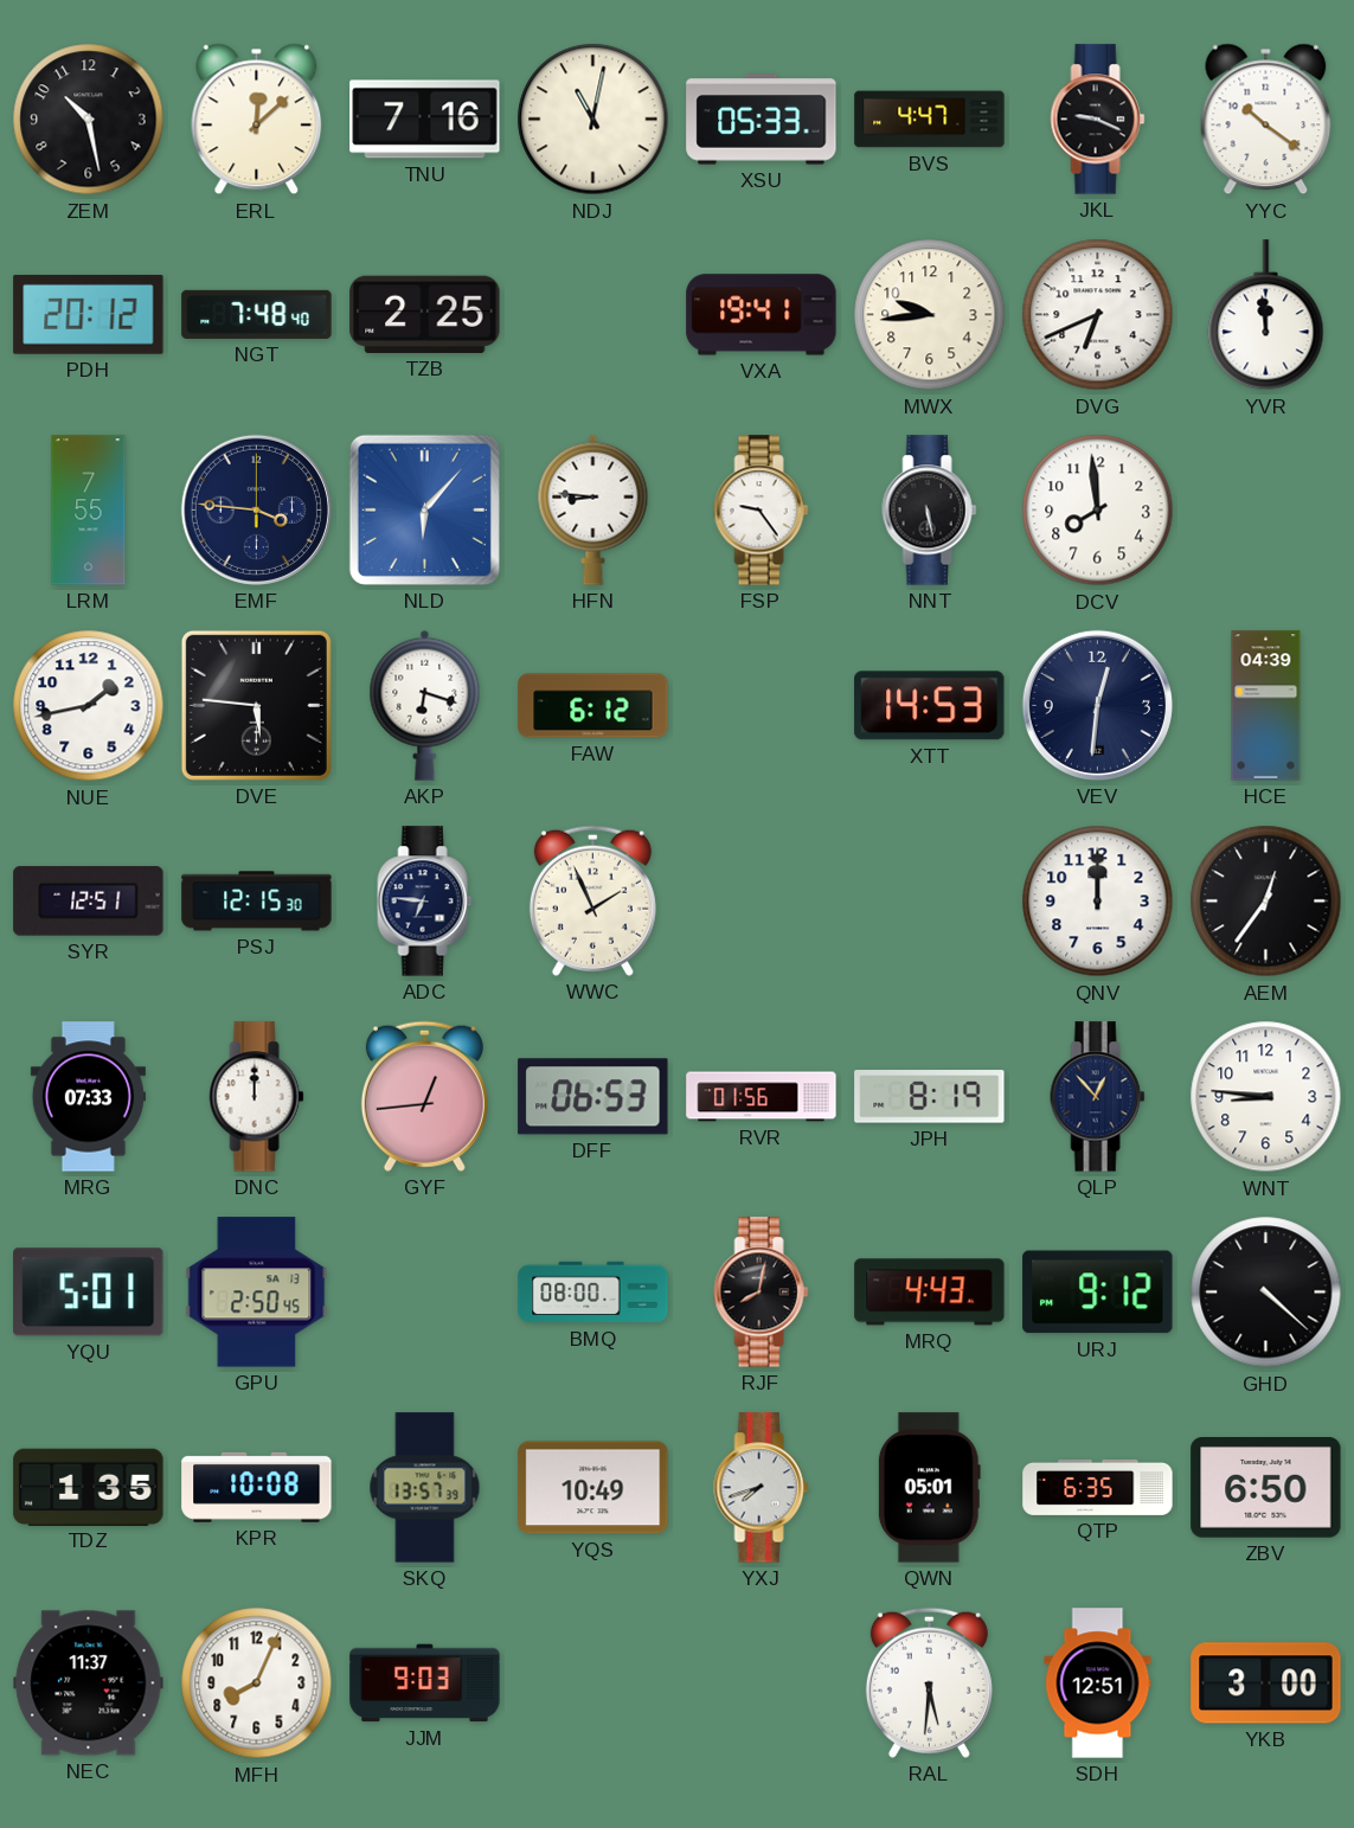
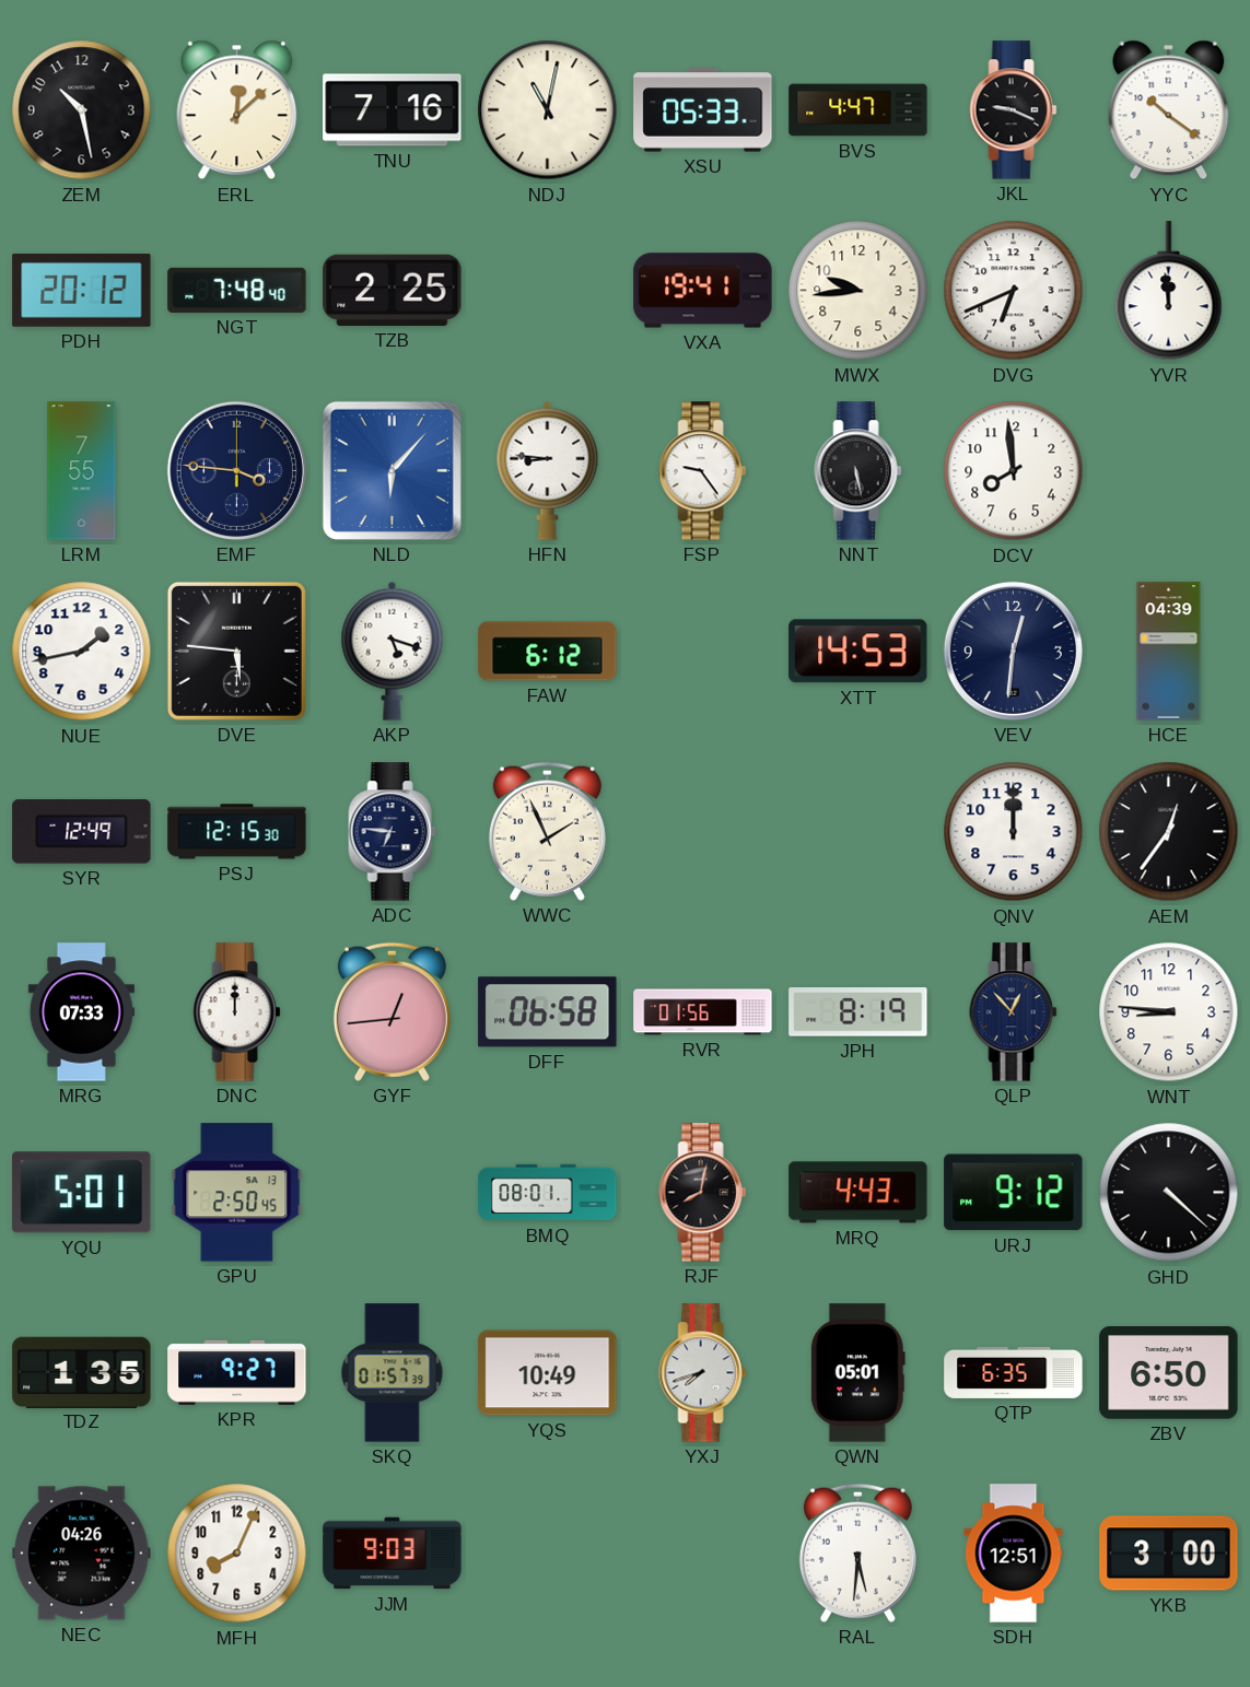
AKP: 6:18 -> 5:18 (393, 651)
SYR: 12:51 -> 12:49 (82, 832)
DFF: 06:53 -> 06:58 (548, 1012)
BMQ: 08:00 -> 08:01 (548, 1193)
KPR: 10:08 -> 9:27 (237, 1372)
SKQ: 13:57 -> 01:57 (393, 1373)
NEC: 11:37 -> 04:26 (82, 1554)
